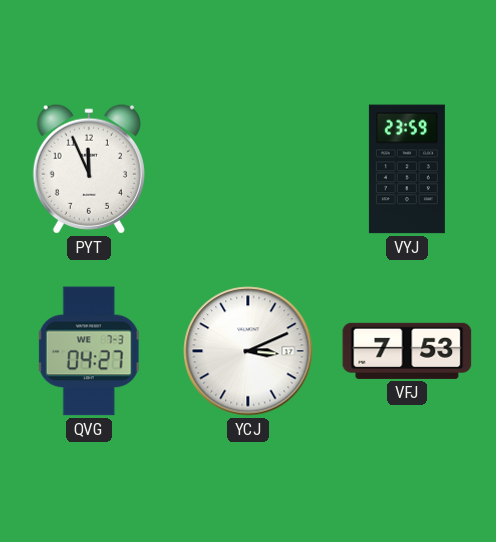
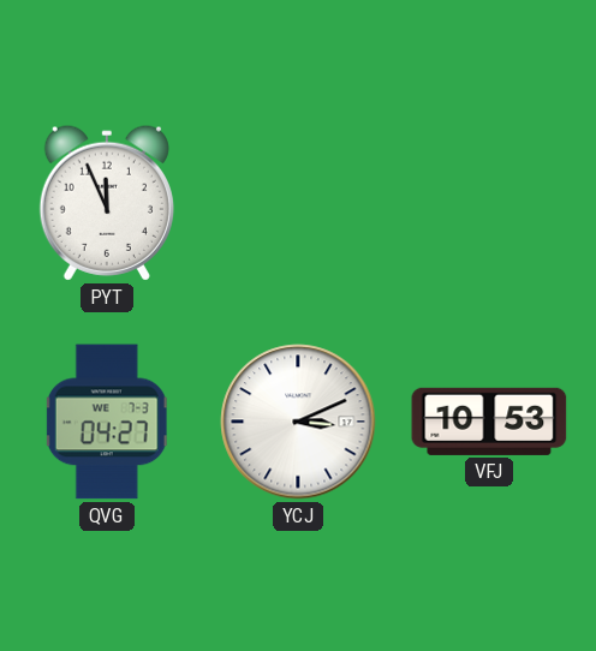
VYJ: 23:59 -> none (407, 169)
VFJ: 7:53 -> 10:53 (489, 422)
